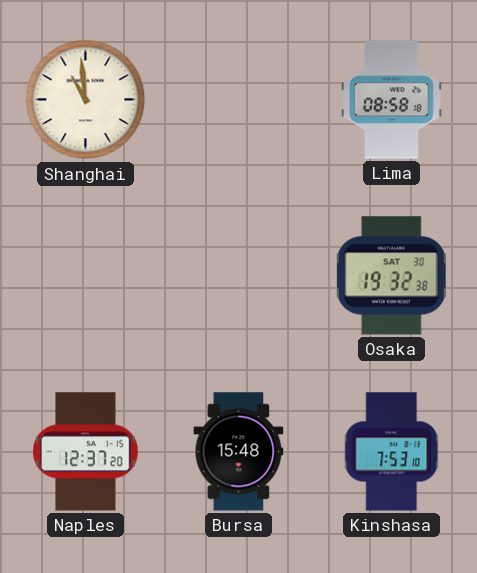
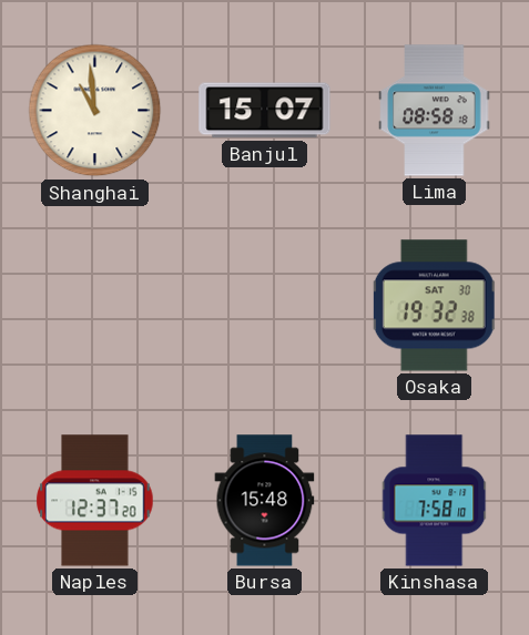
Banjul: none -> 15:07 (265, 111)
Kinshasa: 7:53 -> 7:58 (435, 501)
